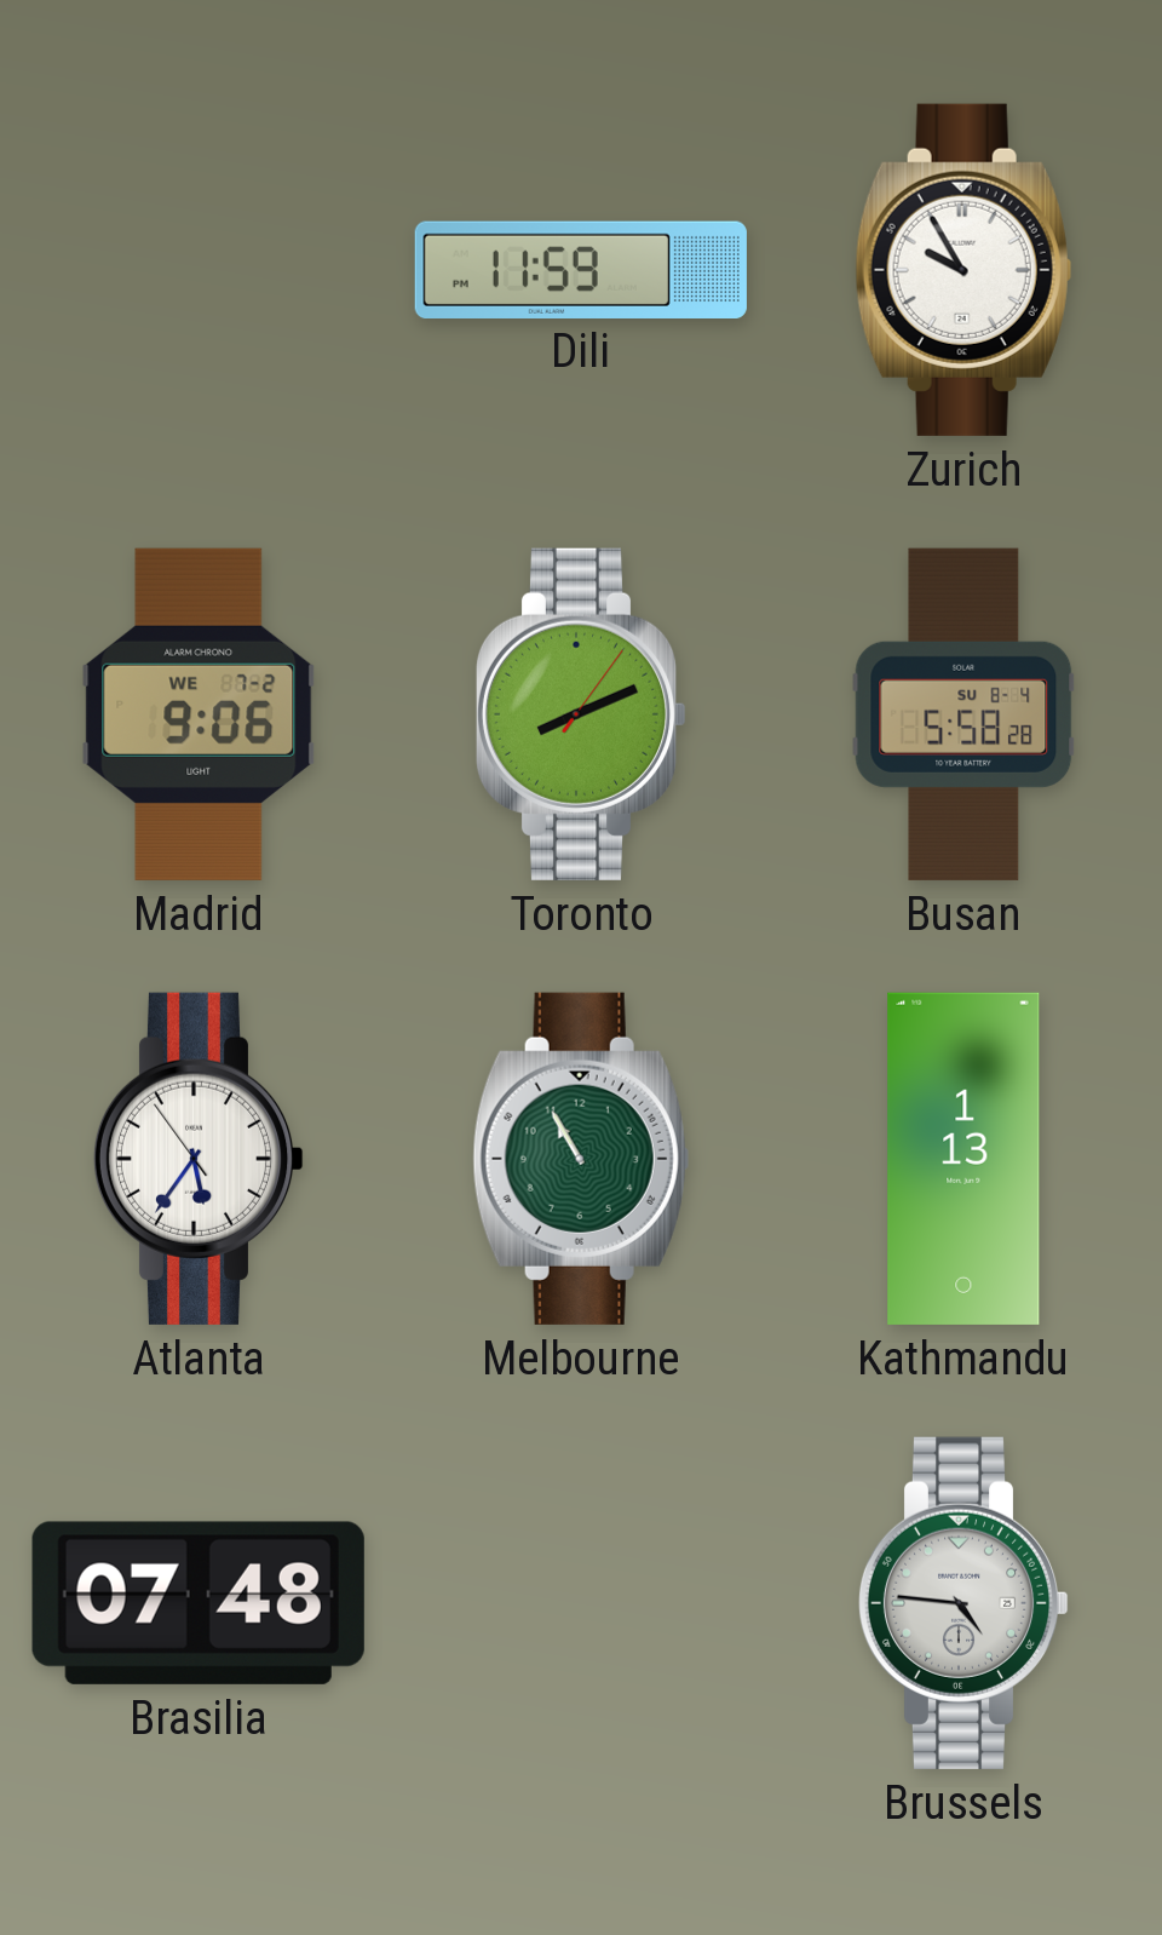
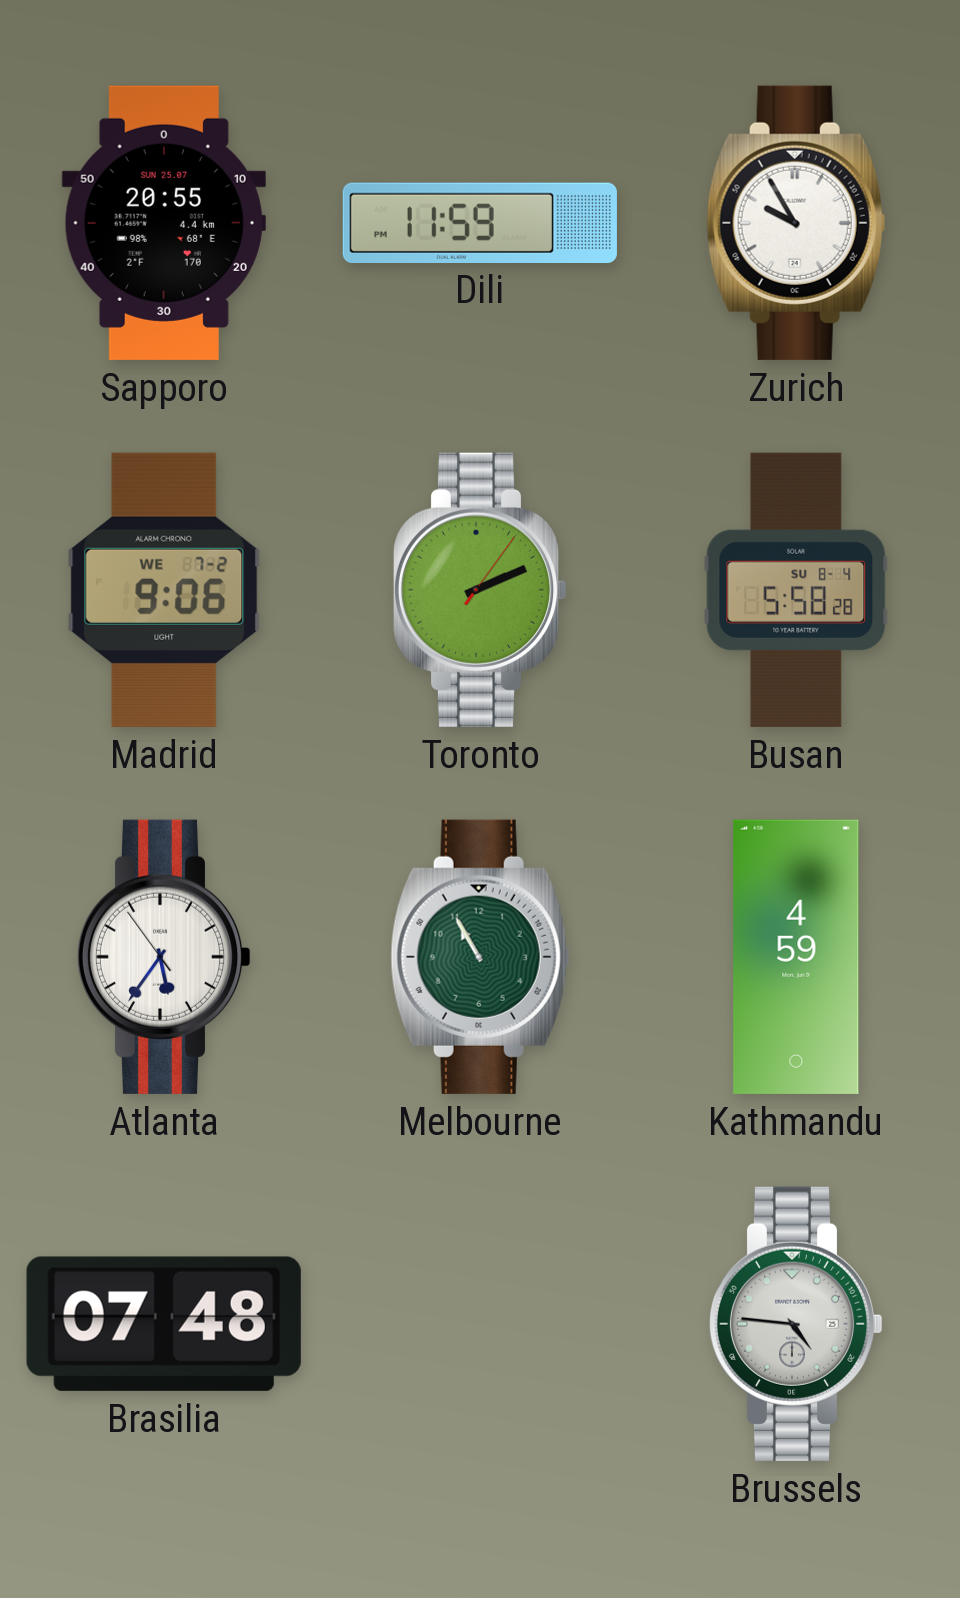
Sapporo: none -> 20:55 (164, 223)
Toronto: 8:11 -> 2:11 (480, 590)
Kathmandu: 1:13 -> 4:59 (796, 957)
